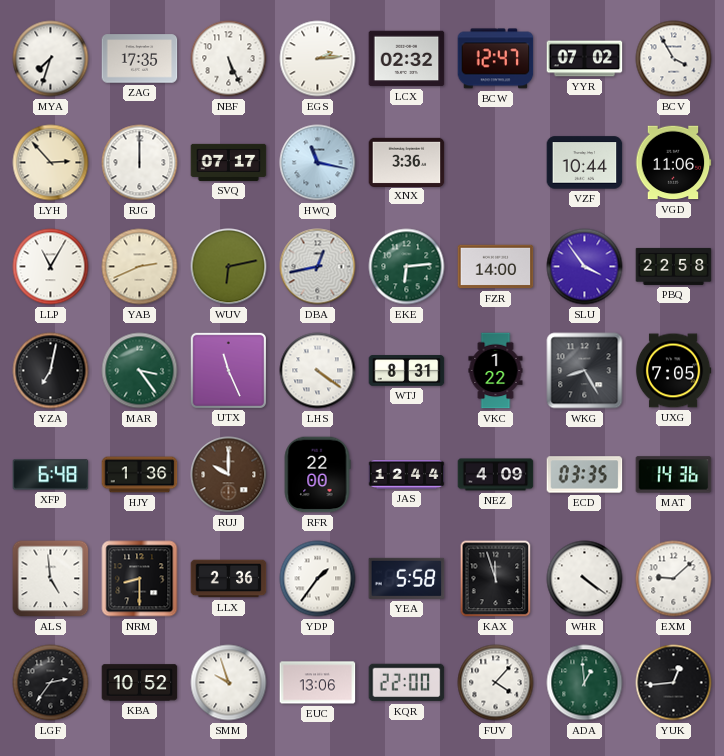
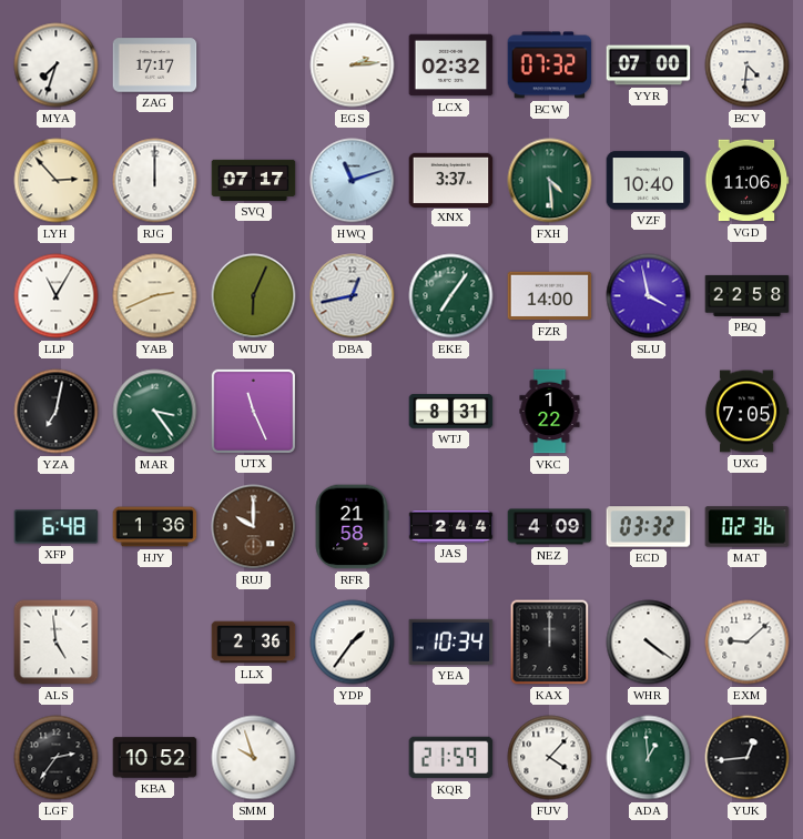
ZAG: 17:35 -> 17:17 (155, 65)
NBF: 5:26 -> none (229, 59)
BCW: 12:47 -> 07:32 (550, 65)
YYR: 07:02 -> 07:00 (649, 65)
BCV: 3:55 -> 4:31 (748, 65)
HWQ: 11:17 -> 11:12 (353, 181)
XNX: 3:36 -> 3:37 (451, 180)
FXH: none -> 4:29 (550, 181)
VZF: 10:44 -> 10:40 (649, 181)
WUV: 6:13 -> 6:04 (254, 296)
EKE: 6:14 -> 7:06 (451, 296)
SLU: 3:54 -> 3:58 (649, 296)
LHS: 4:21 -> none (318, 371)
WKG: 8:25 -> none (585, 371)
RFR: 22:00 -> 21:58 (352, 527)
JAS: 12:44 -> 2:44 (451, 527)
ECD: 03:35 -> 03:32 (649, 527)
MAT: 14:36 -> 02:36 (748, 527)
NRM: 8:30 -> none (140, 579)
YEA: 5:58 -> 10:34 (451, 641)
KAX: 11:57 -> 12:00 (550, 643)
EUC: 13:06 -> none (318, 683)
KQR: 22:00 -> 21:59 (451, 758)
